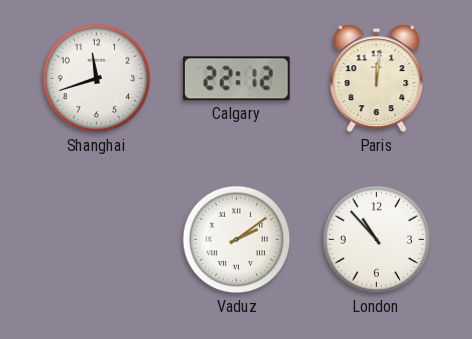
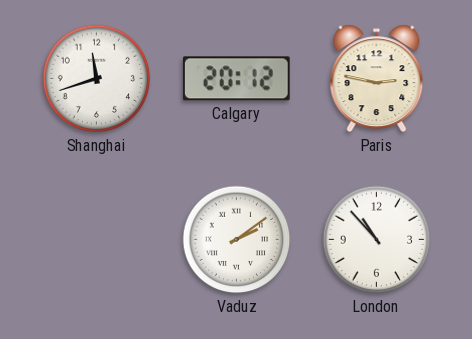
Calgary: 22:12 -> 20:12 (236, 79)
Paris: 12:01 -> 2:47 (377, 79)
